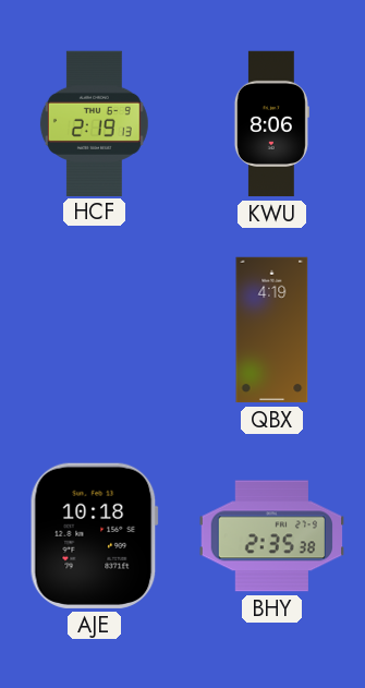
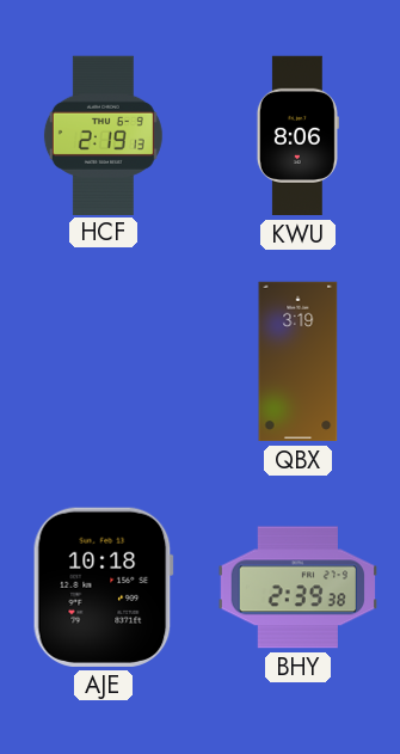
QBX: 4:19 -> 3:19 (299, 362)
BHY: 2:35 -> 2:39 (297, 588)
